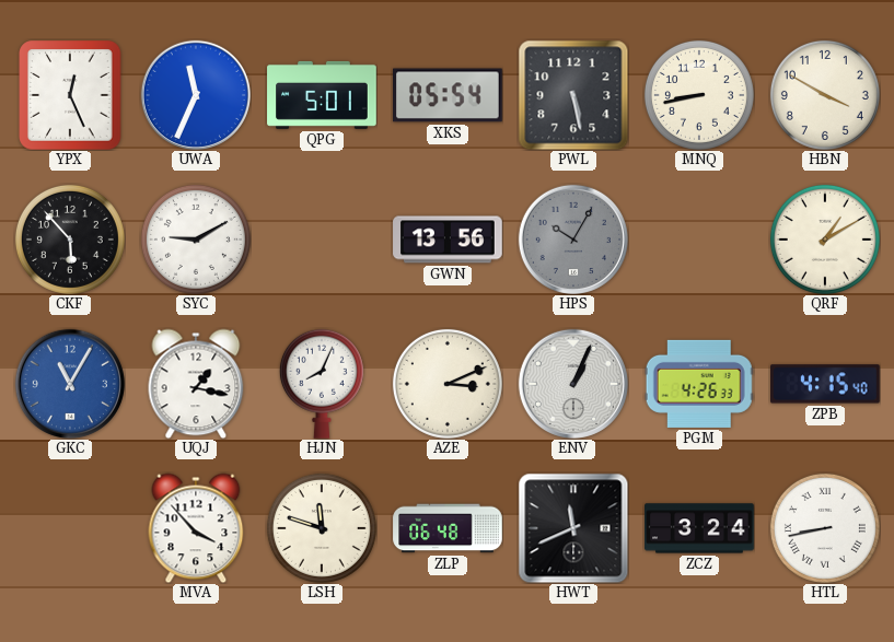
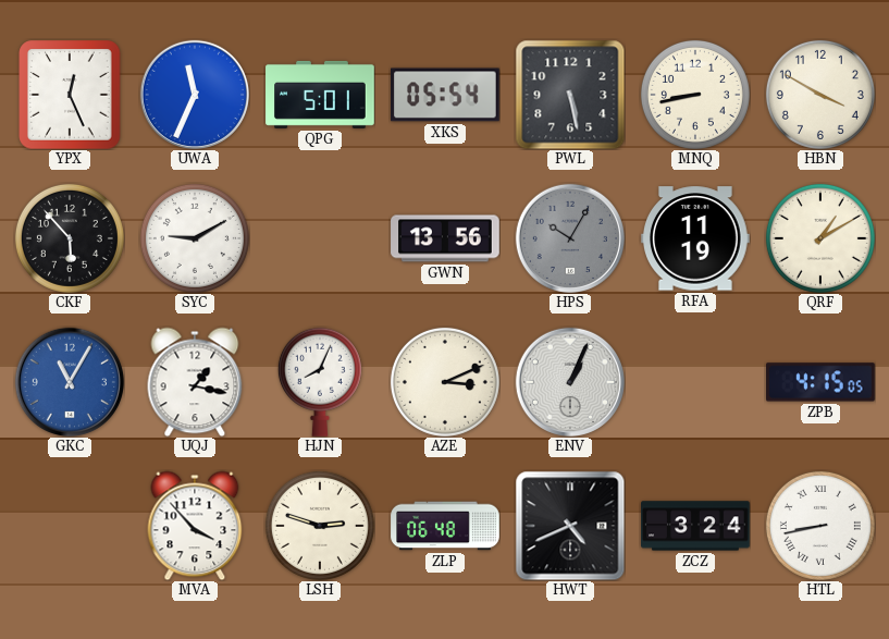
RFA: none -> 11:19 (696, 238)
PGM: 4:26 -> none (699, 384)
ZPB: 4:15:40 -> 4:15:05 (822, 382)
LSH: 11:48 -> 2:48 (320, 526)
HWT: 11:41 -> 4:41 (570, 526)
